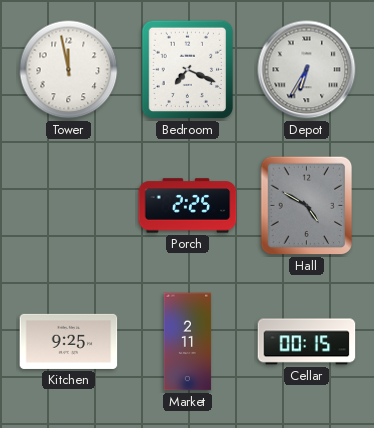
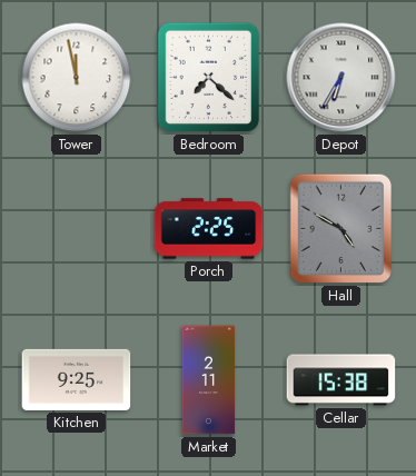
Bedroom: 7:19 -> 7:22 (209, 78)
Cellar: 00:15 -> 15:38 (341, 380)
